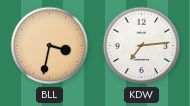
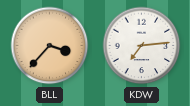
BLL: 3:32 -> 3:37 (50, 46)
